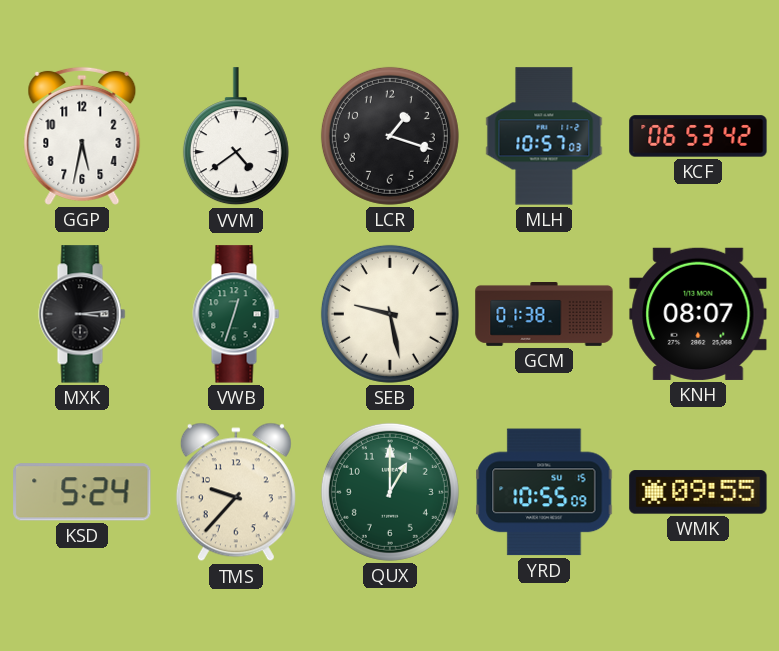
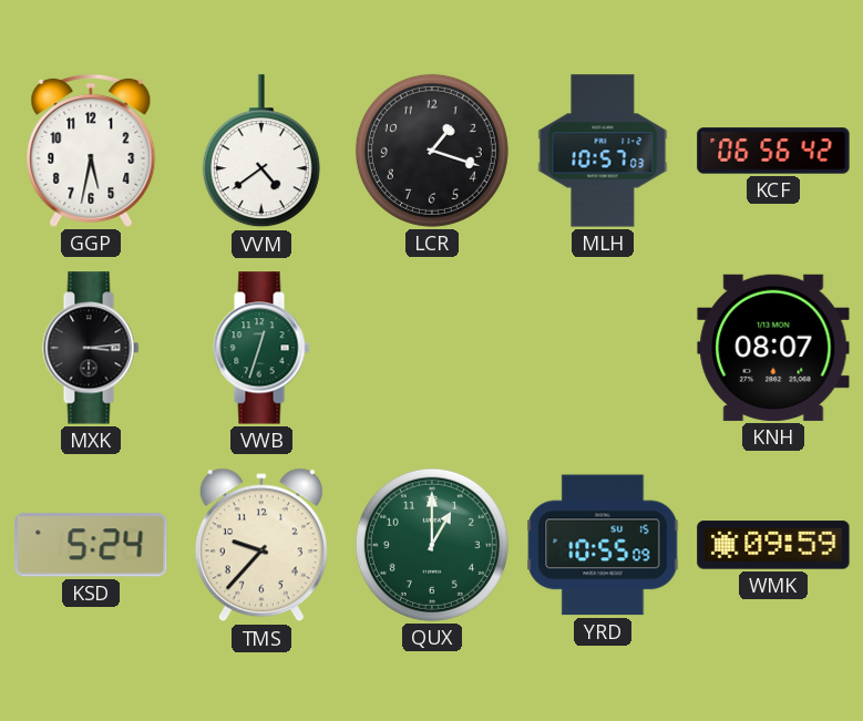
KCF: 06:53 -> 06:56 (773, 151)
SEB: 9:28 -> none (390, 314)
GCM: 01:38 -> none (544, 315)
WMK: 09:55 -> 09:59 (773, 545)
